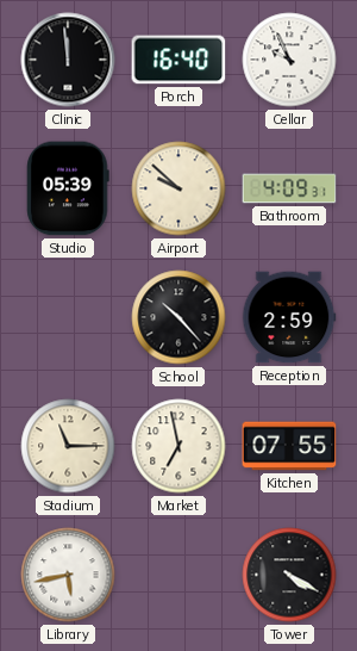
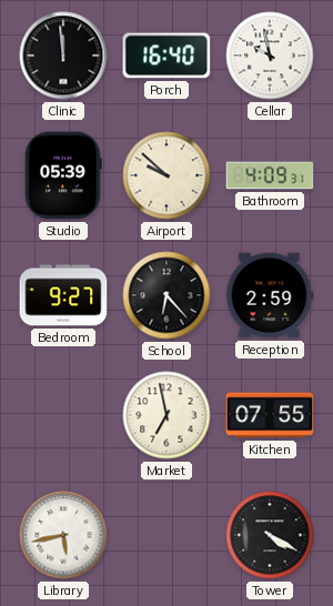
Cellar: 9:56 -> 9:58 (270, 55)
Bedroom: none -> 9:27 (63, 295)
School: 10:23 -> 6:23 (167, 295)
Stadium: 11:15 -> none (68, 446)
